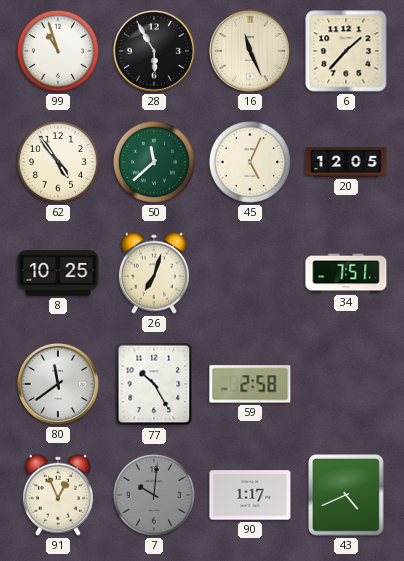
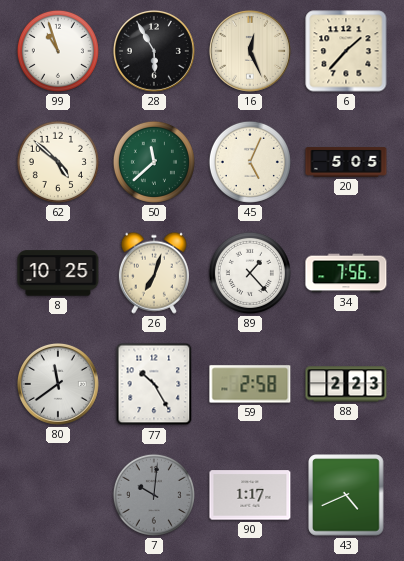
16: 11:26 -> 12:26 (250, 51)
62: 4:54 -> 4:52 (58, 162)
20: 12:05 -> 5:05 (346, 162)
89: none -> 1:23 (250, 273)
34: 7:51 -> 7:56 (346, 273)
88: none -> 2:23 (346, 384)
91: 12:56 -> none (58, 495)
